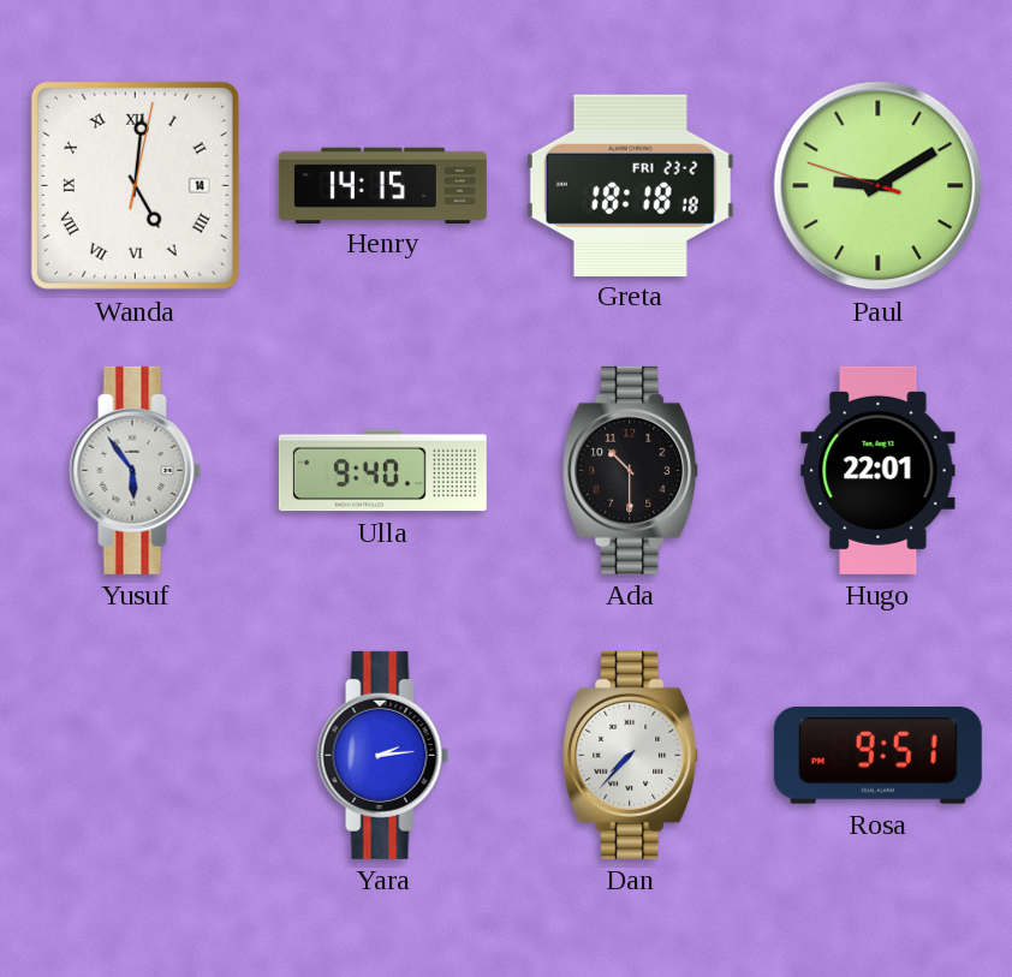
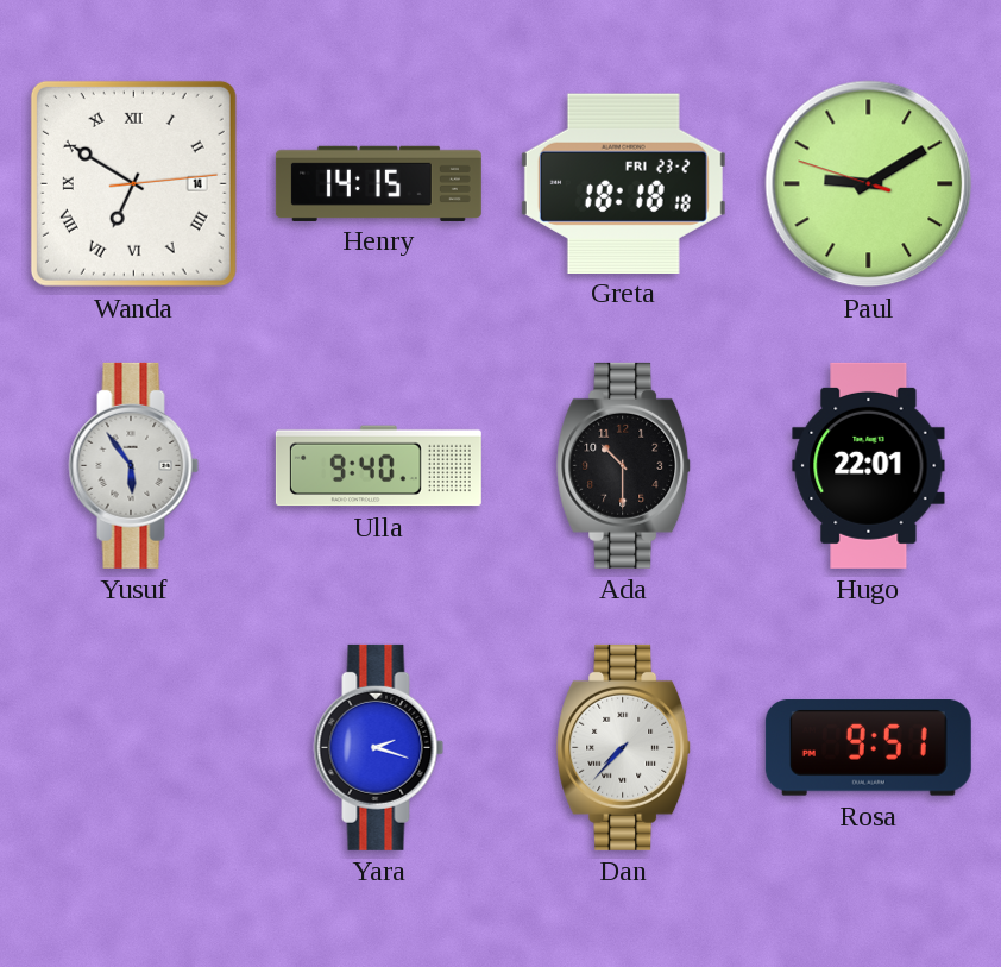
Wanda: 5:01 -> 6:50 (133, 183)
Yara: 2:14 -> 2:18 (379, 747)
